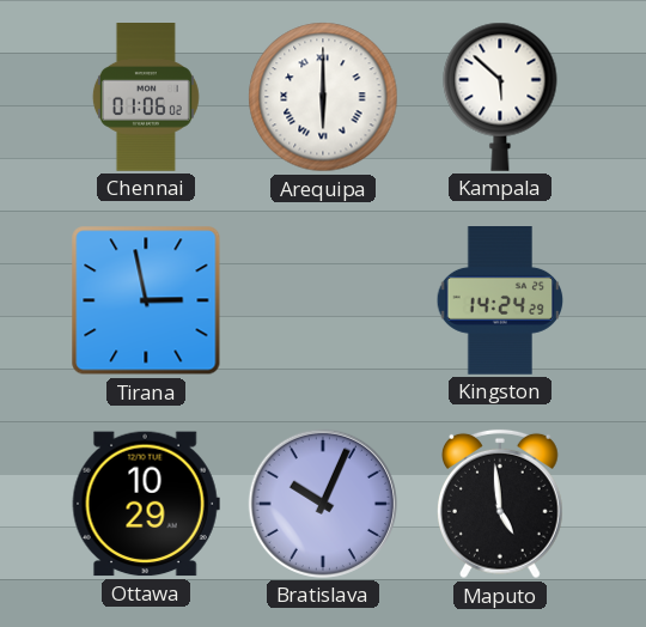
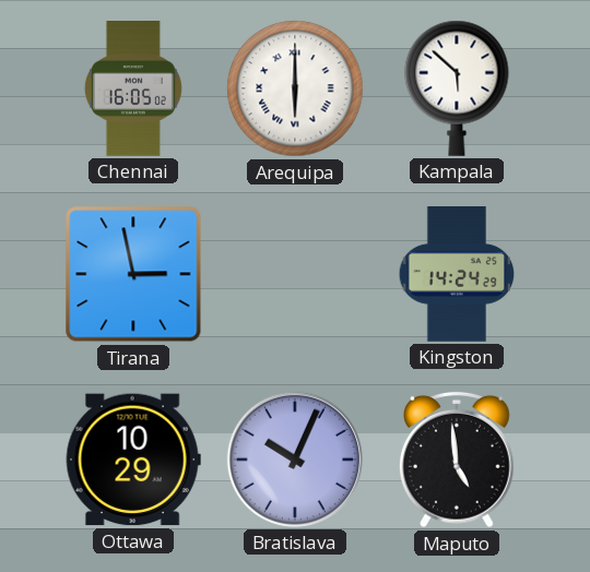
Chennai: 01:06 -> 16:05 (133, 88)
